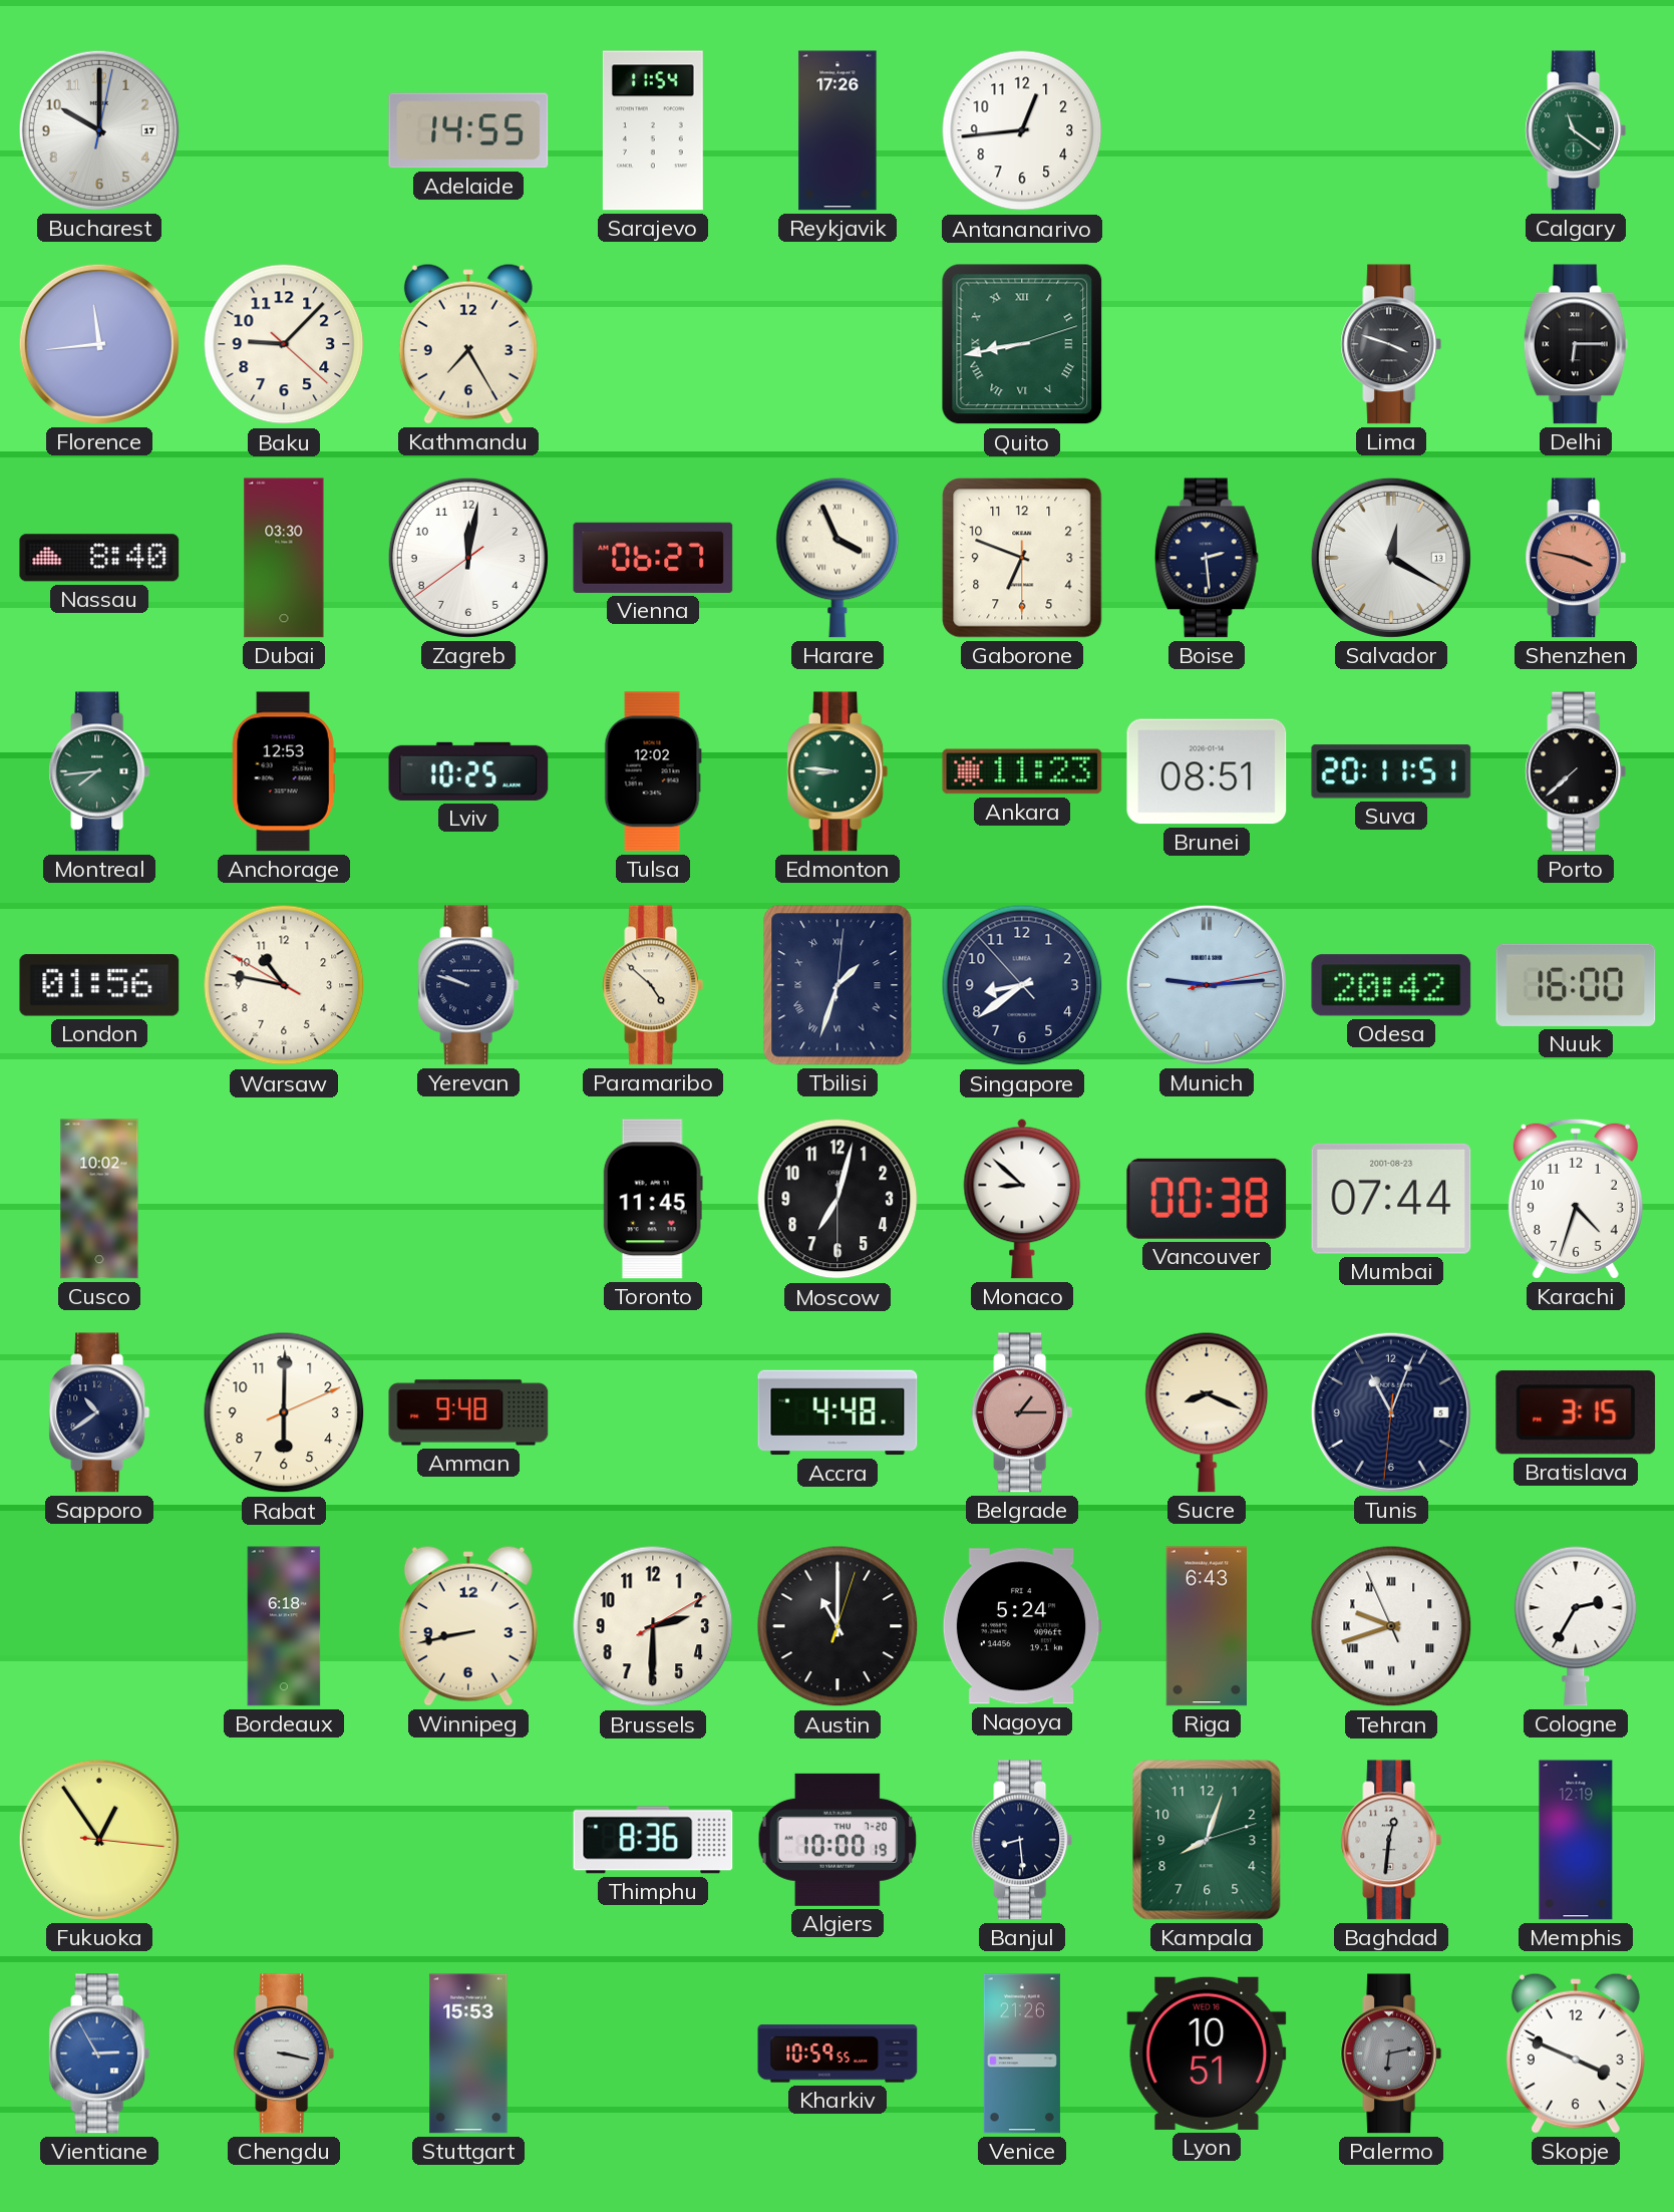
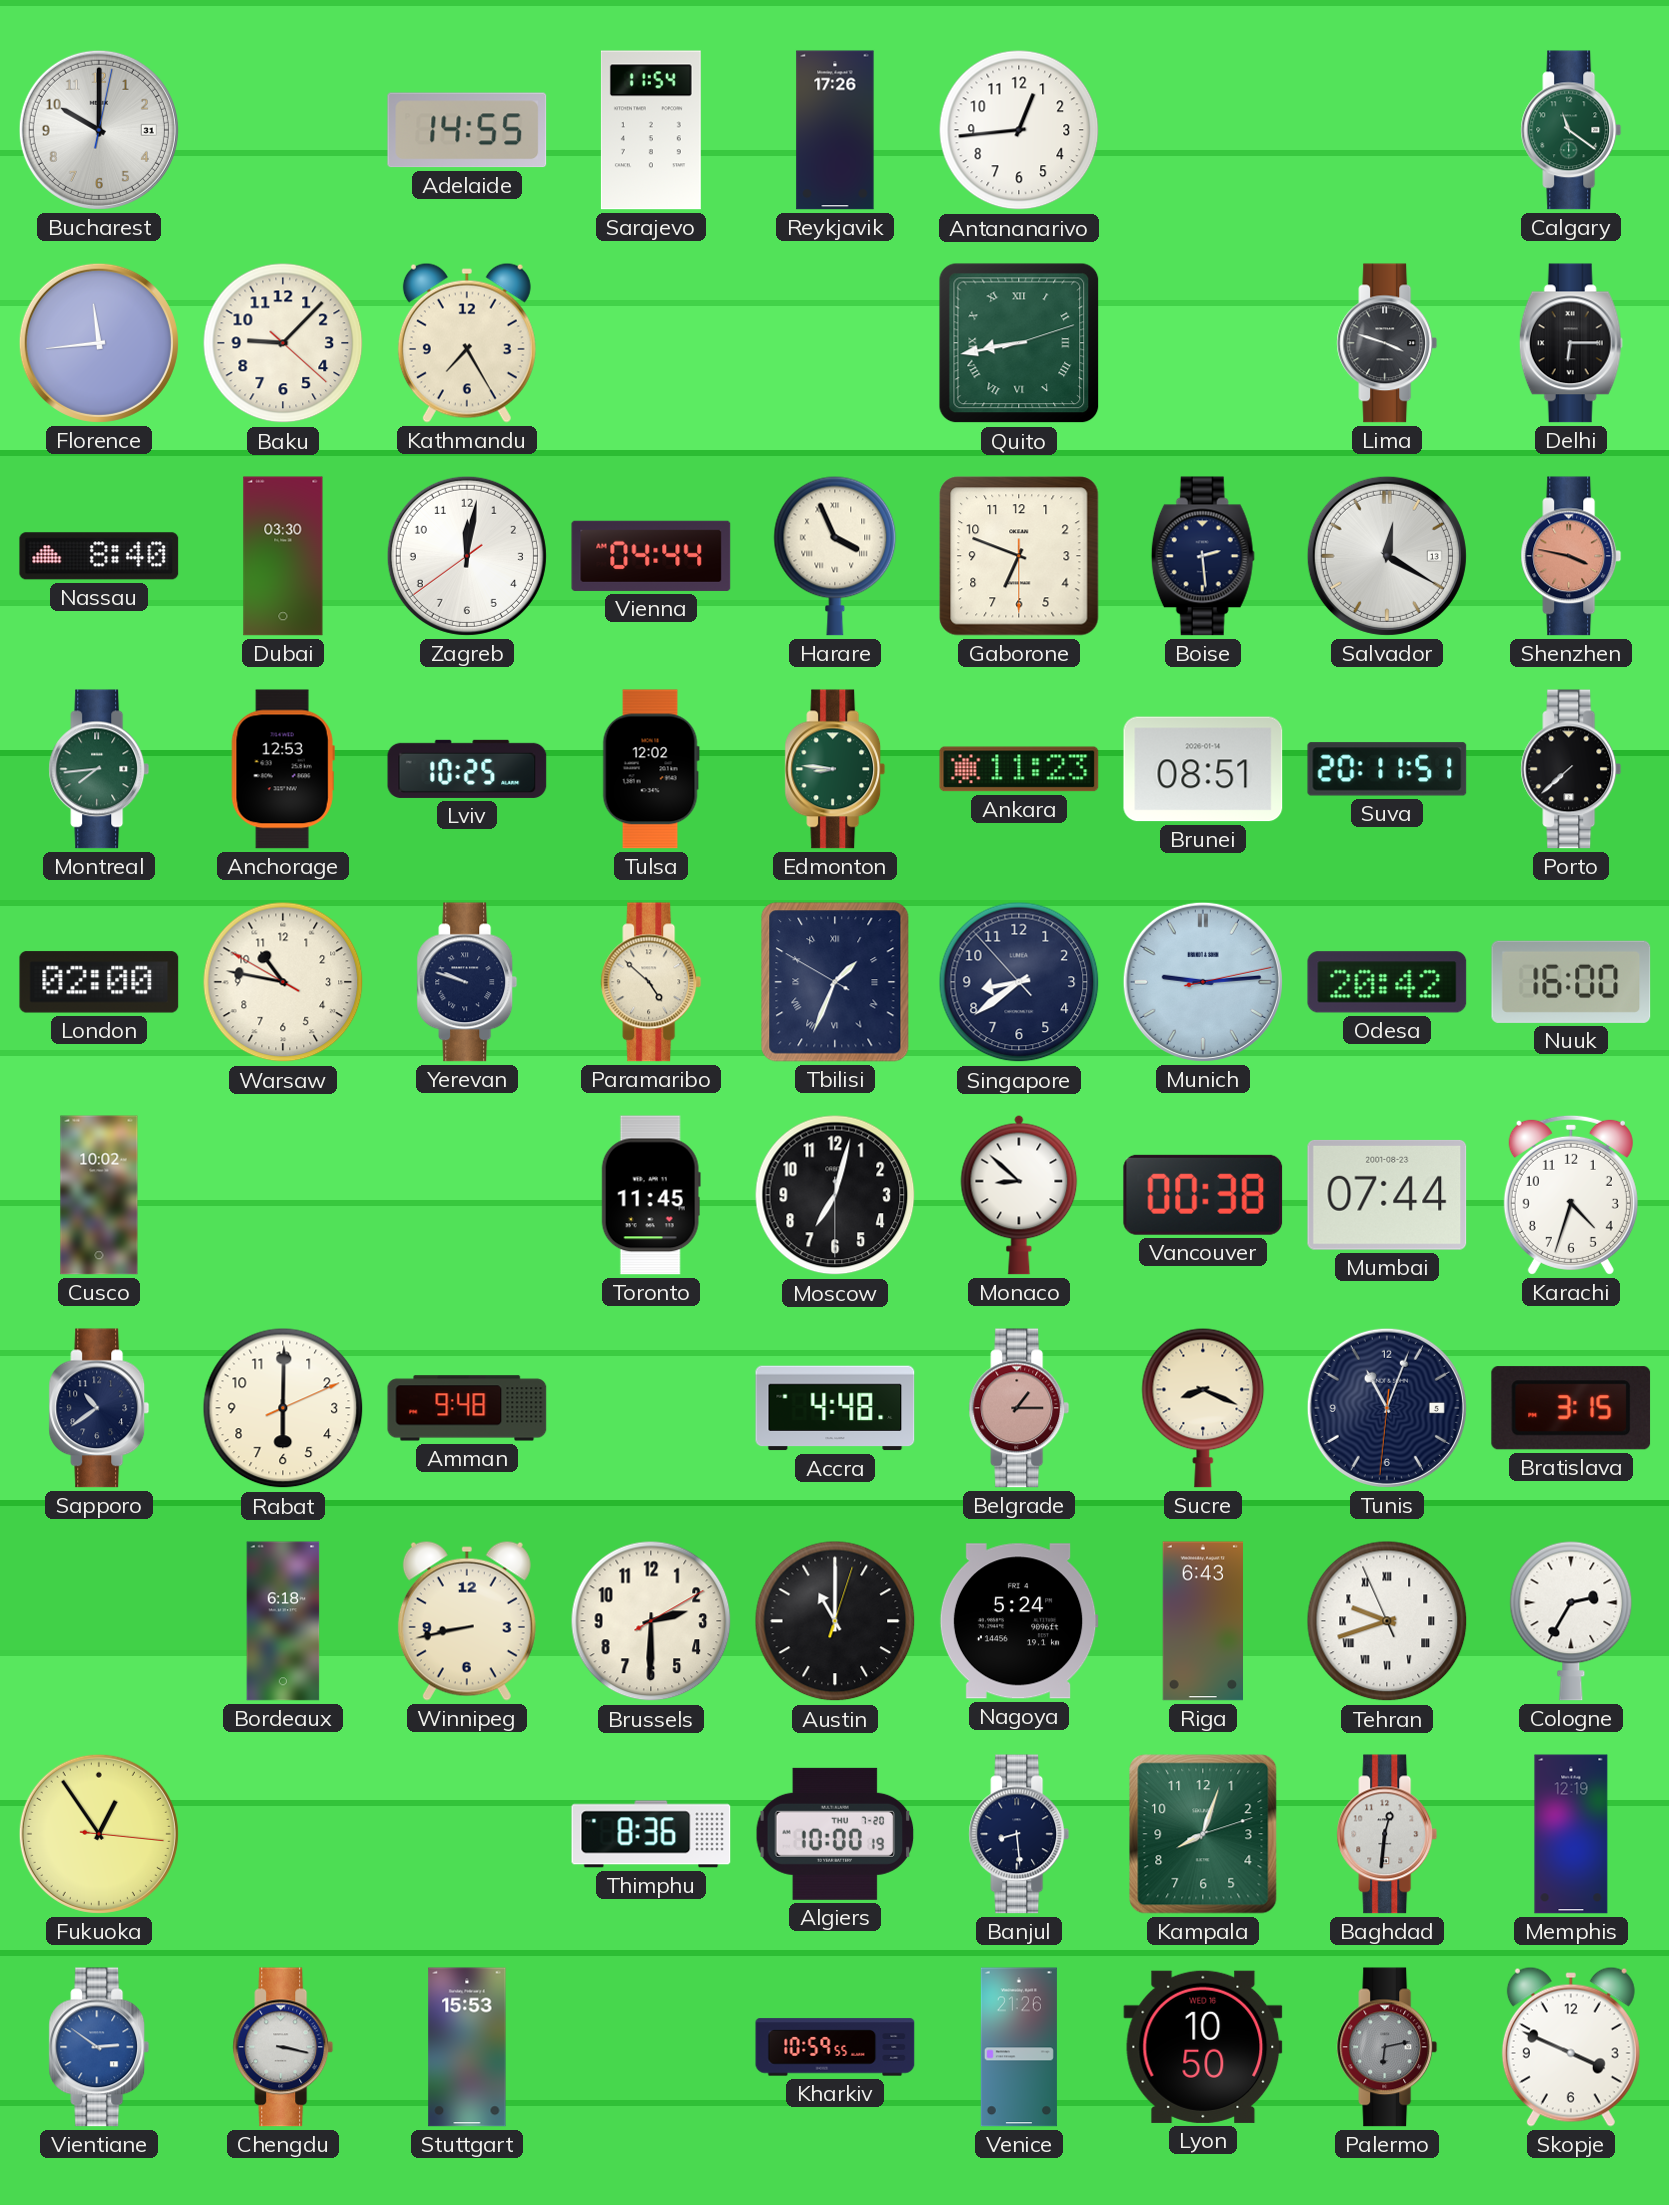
Bucharest date: 17 -> 31 (99, 130)
Vienna: 06:27 -> 04:44 (651, 556)
London: 01:56 -> 02:00 (99, 982)
Tbilisi: 1:33:01 -> 1:33:50 (835, 982)
Vientiane: 2:55 -> 2:51 (99, 2047)
Lyon: 10:51 -> 10:50 (1203, 2047)
